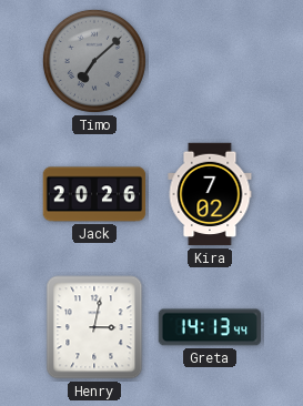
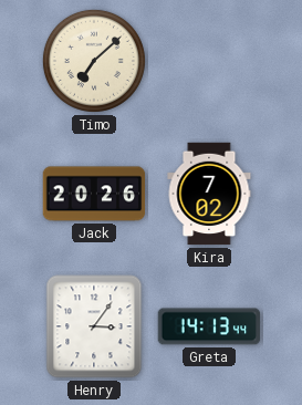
Timo dial: grey -> cream (94, 61)
Henry: 3:02 -> 3:06 (94, 326)
